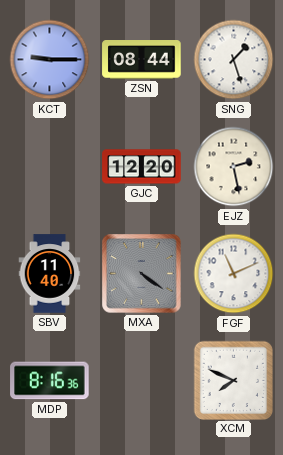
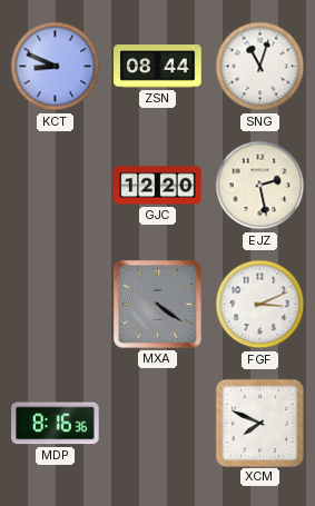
KCT: 9:15 -> 8:49 (56, 67)
SNG: 1:27 -> 11:03 (260, 67)
SBV: 11:40 -> none (50, 274)
FGF: 11:11 -> 3:11 (260, 305)
